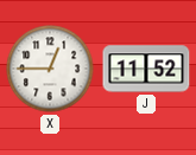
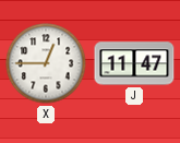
J: 11:52 -> 11:47 (134, 63)
